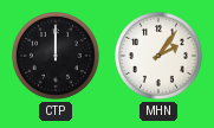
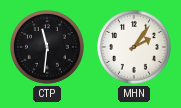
CTP: 12:00 -> 11:31 (48, 48)
